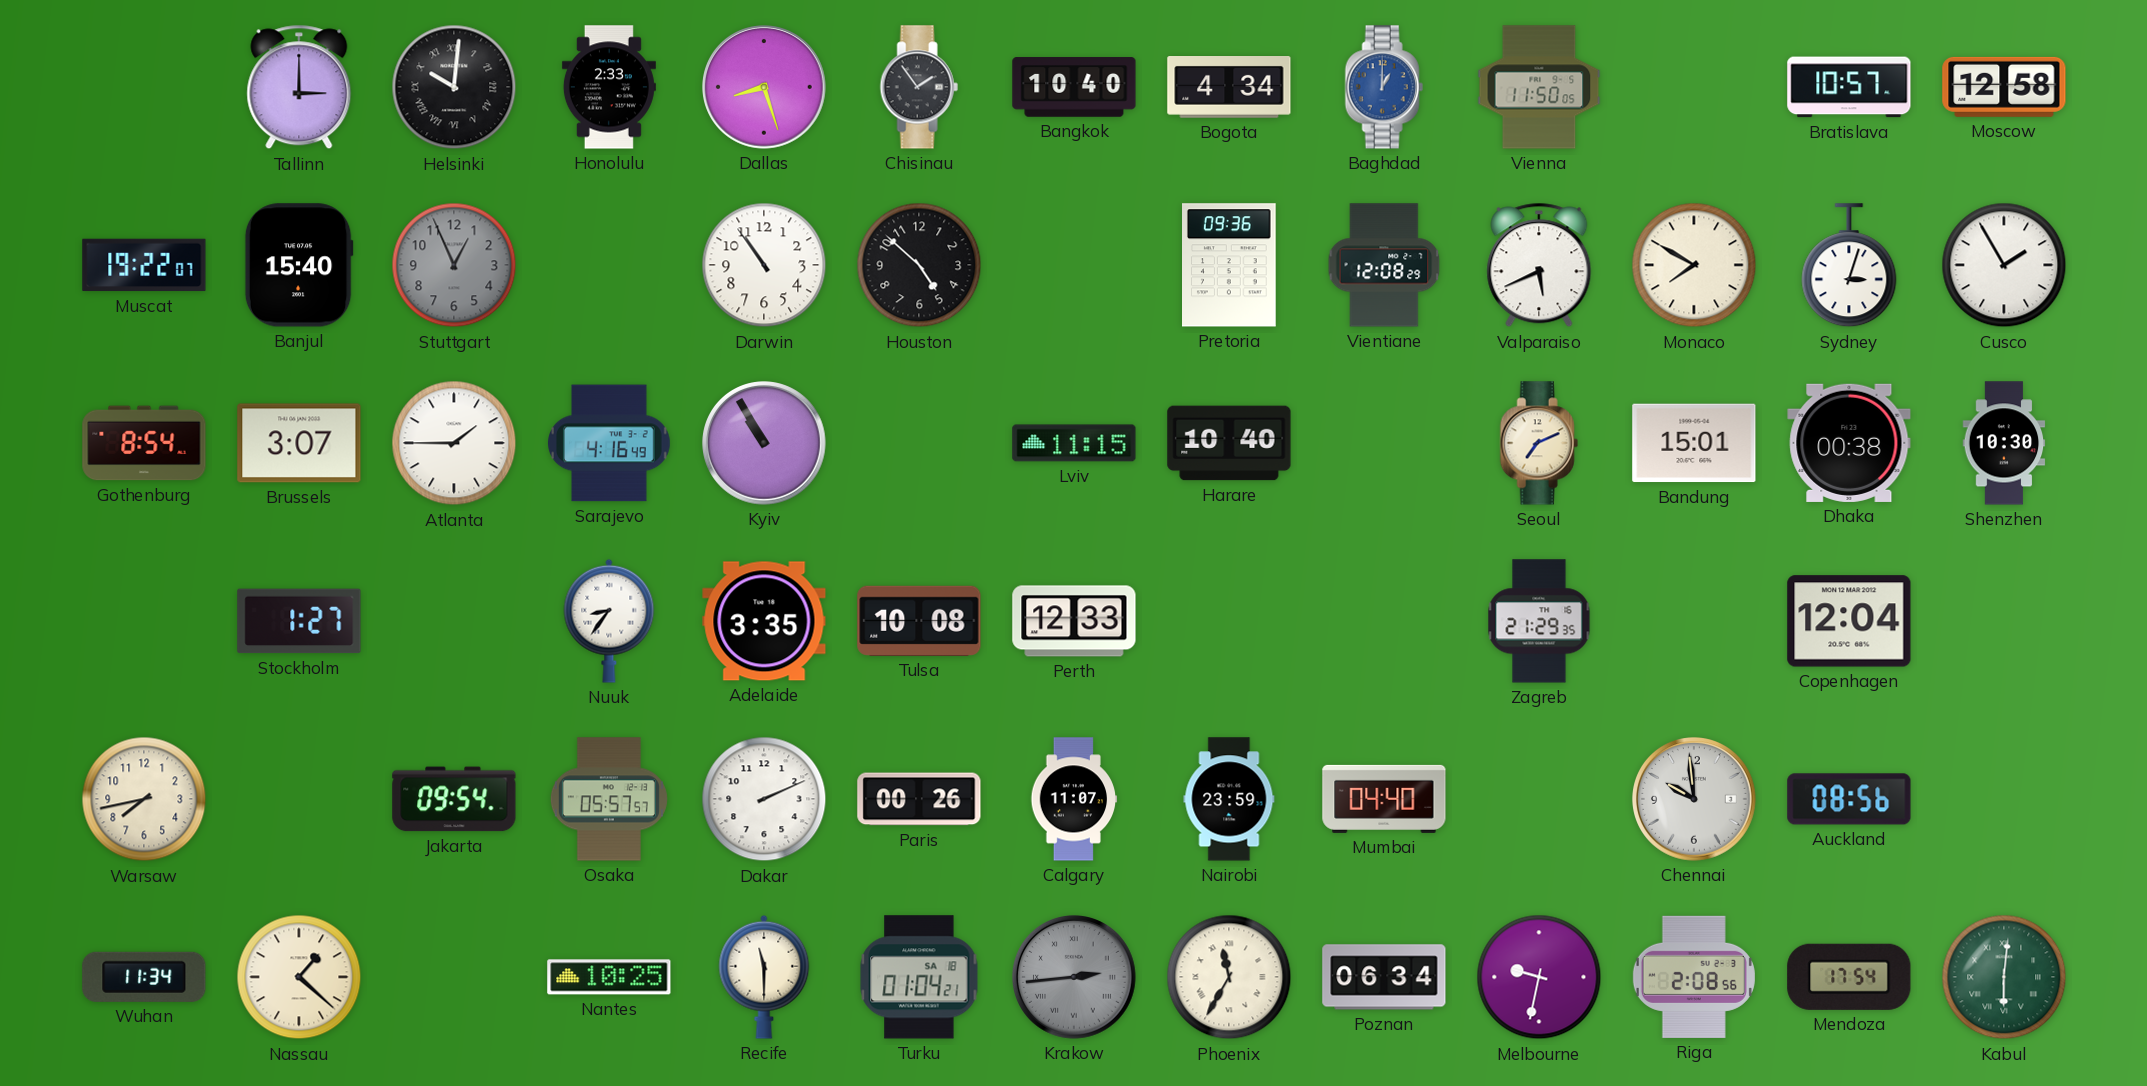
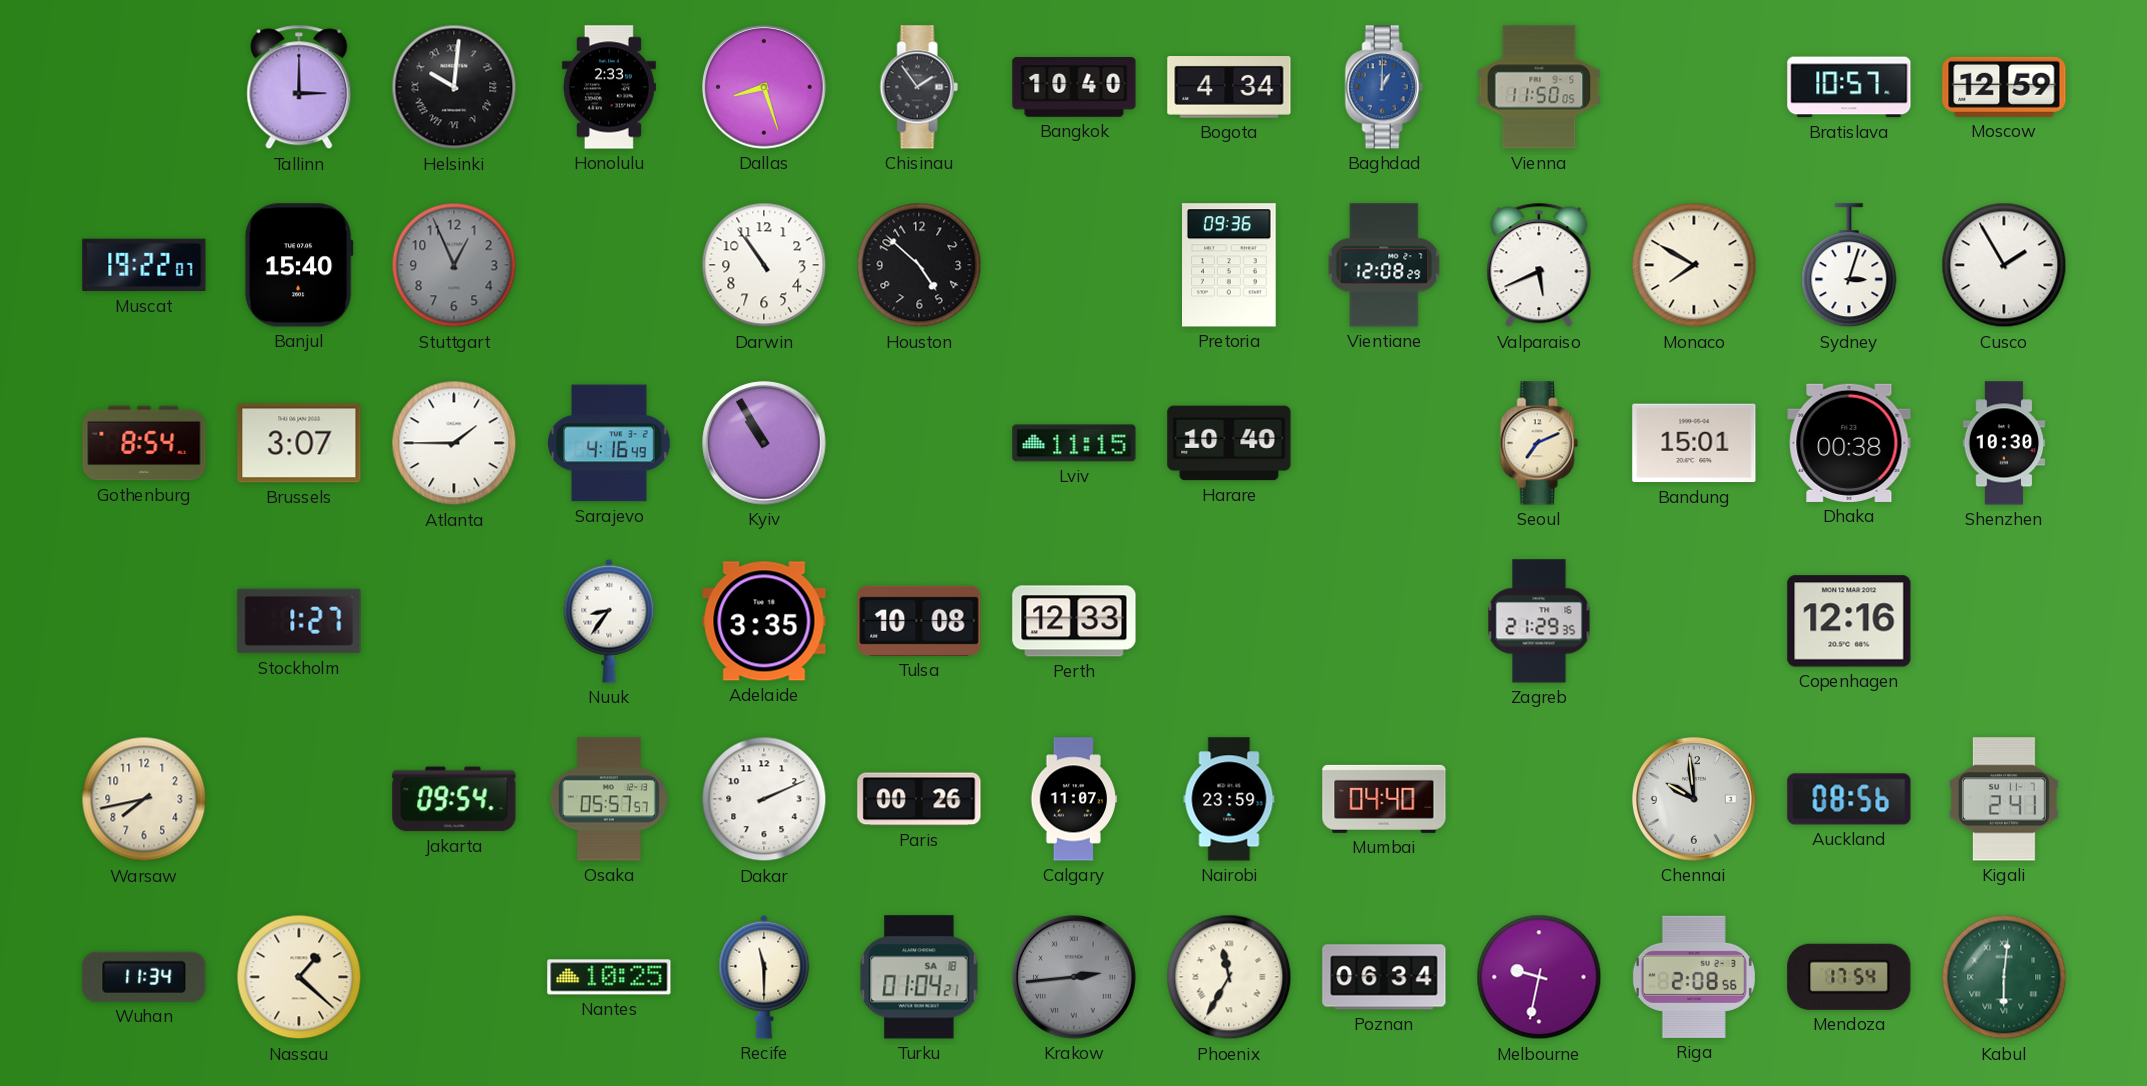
Moscow: 12:58 -> 12:59 (2004, 87)
Copenhagen: 12:04 -> 12:16 (1849, 621)
Kigali: none -> 2:41 (2004, 799)
